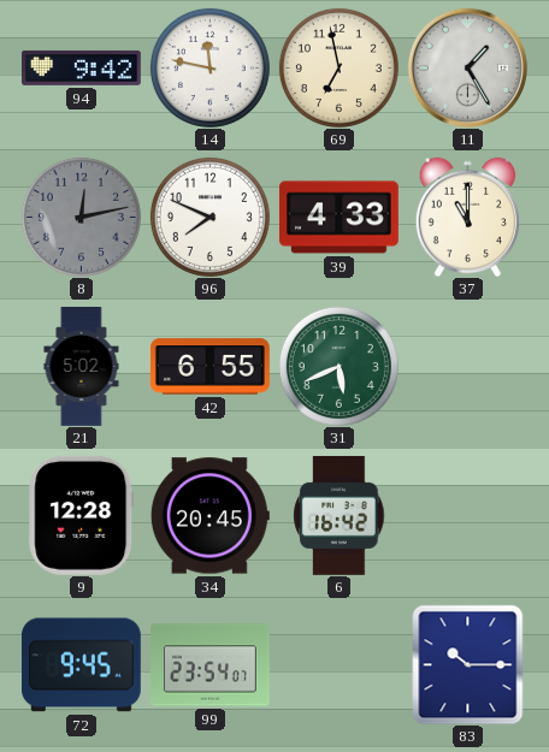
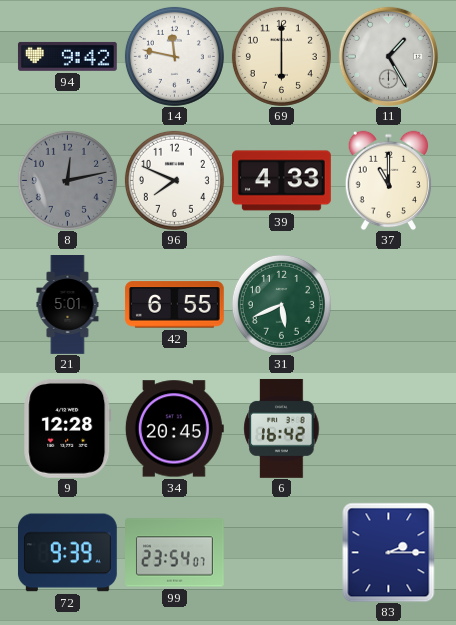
69: 6:58 -> 6:00 (281, 56)
21: 5:02 -> 5:01 (68, 305)
72: 9:45 -> 9:39 (67, 553)
83: 10:15 -> 2:15 (389, 552)
